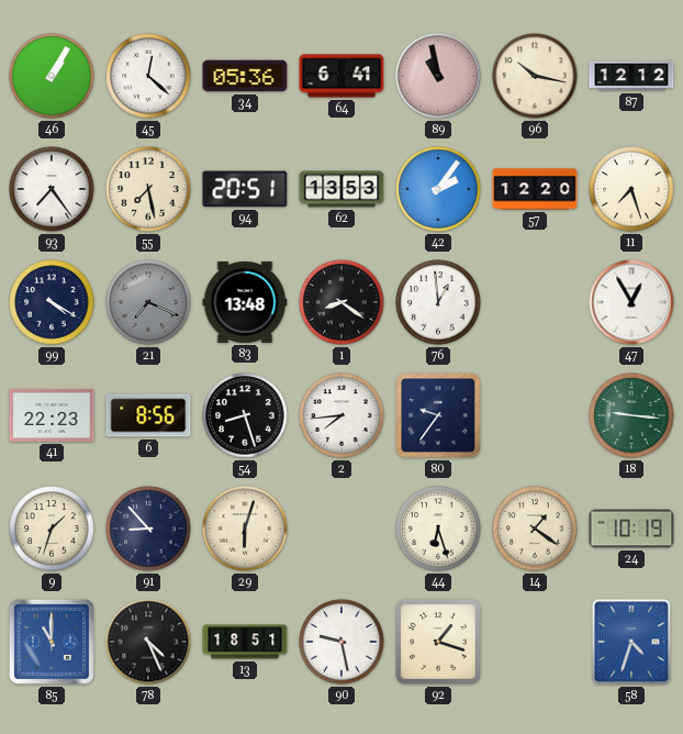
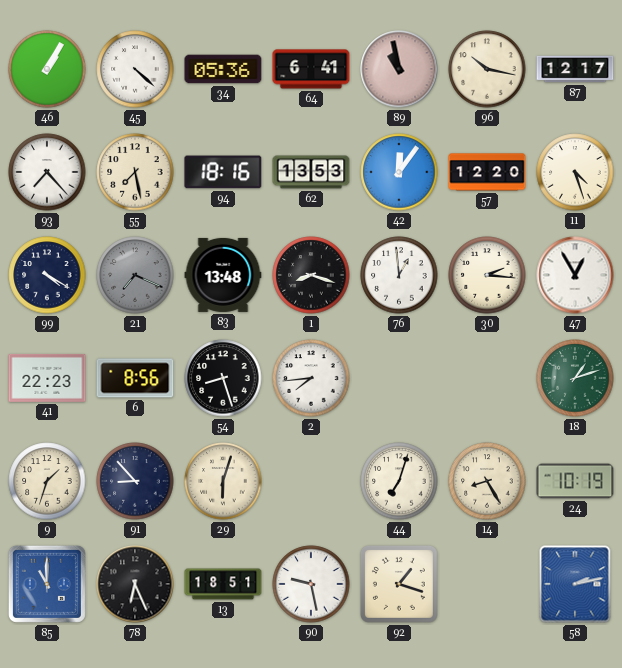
45: 12:22 -> 4:22 (135, 69)
87: 12:12 -> 12:17 (575, 69)
93: 7:24 -> 7:23 (47, 172)
94: 20:51 -> 18:16 (223, 172)
42: 2:06 -> 12:06 (399, 172)
11: 7:27 -> 4:27 (575, 172)
1: 8:21 -> 8:18 (311, 275)
30: none -> 2:16 (487, 275)
80: 9:36 -> none (438, 415)
18: 9:16 -> 1:12 (575, 378)
44: 6:27 -> 7:03 (399, 481)
14: 1:21 -> 8:25 (487, 481)
78: 4:26 -> 6:26 (135, 584)
58: 4:33 -> 2:13 (575, 584)
